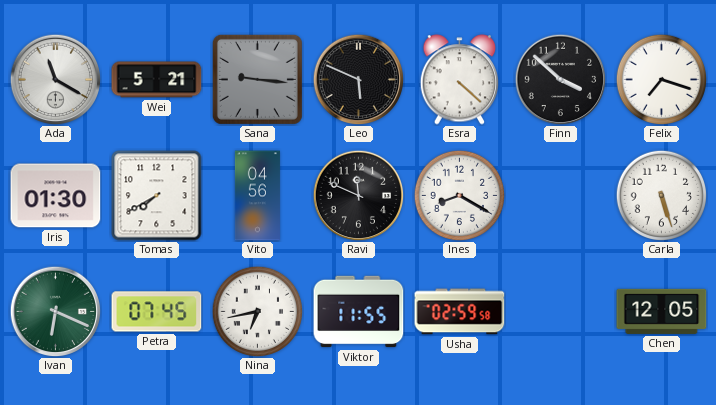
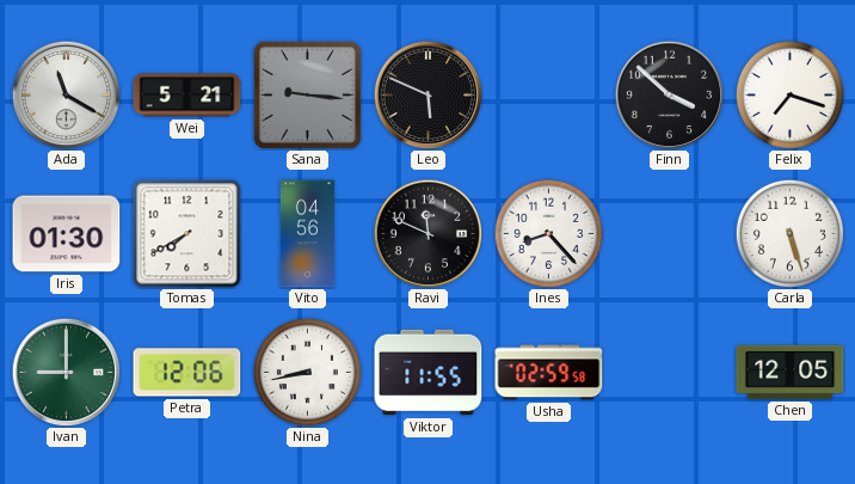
Esra: 4:22 -> none (460, 80)
Ines: 8:20 -> 8:23 (548, 233)
Ivan: 6:19 -> 9:00 (66, 372)
Petra: 07:45 -> 12:06 (187, 373)
Nina: 6:43 -> 8:43 (307, 372)
